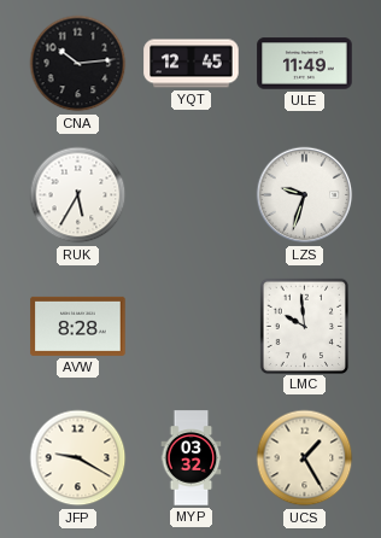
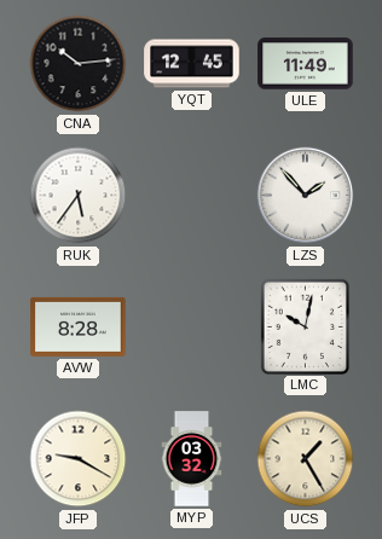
RUK: 5:35 -> 5:36 (79, 196)
LZS: 9:33 -> 1:53 (306, 196)
LMC: 9:59 -> 10:02 (305, 326)
